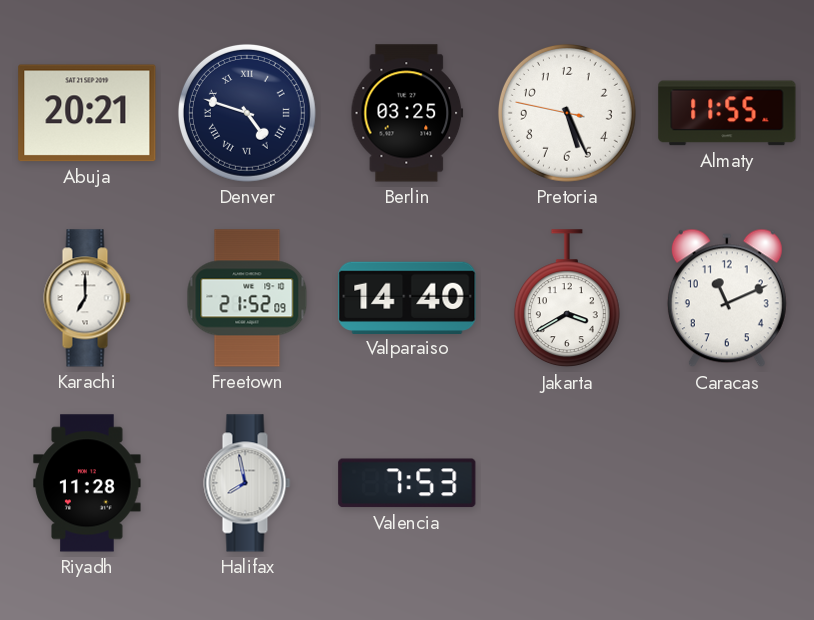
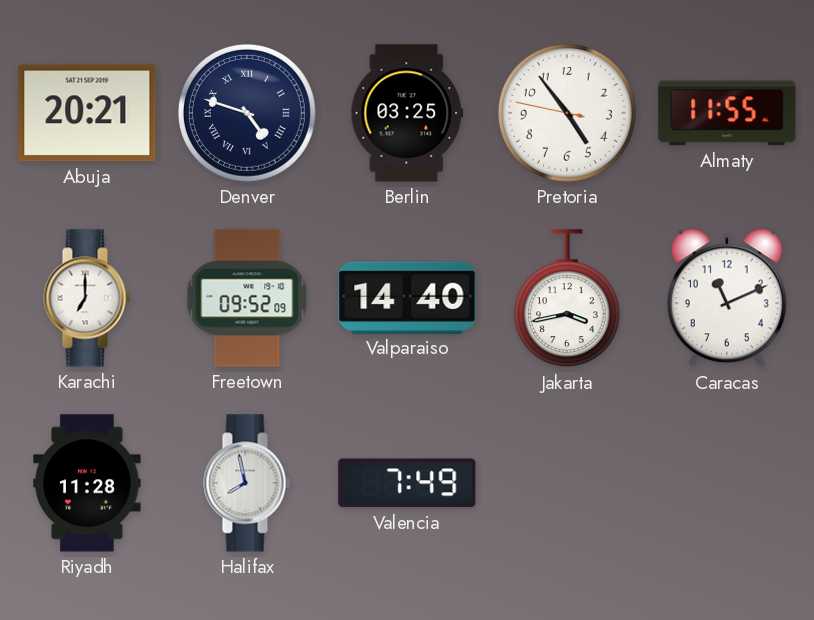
Pretoria: 5:25 -> 4:53 (567, 113)
Freetown: 21:52 -> 09:52 (247, 298)
Jakarta: 3:40 -> 3:43 (567, 299)
Valencia: 7:53 -> 7:49 (407, 483)
